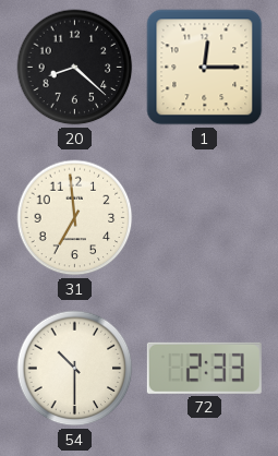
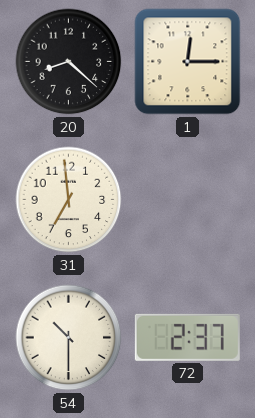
72: 2:33 -> 2:37 (187, 337)
